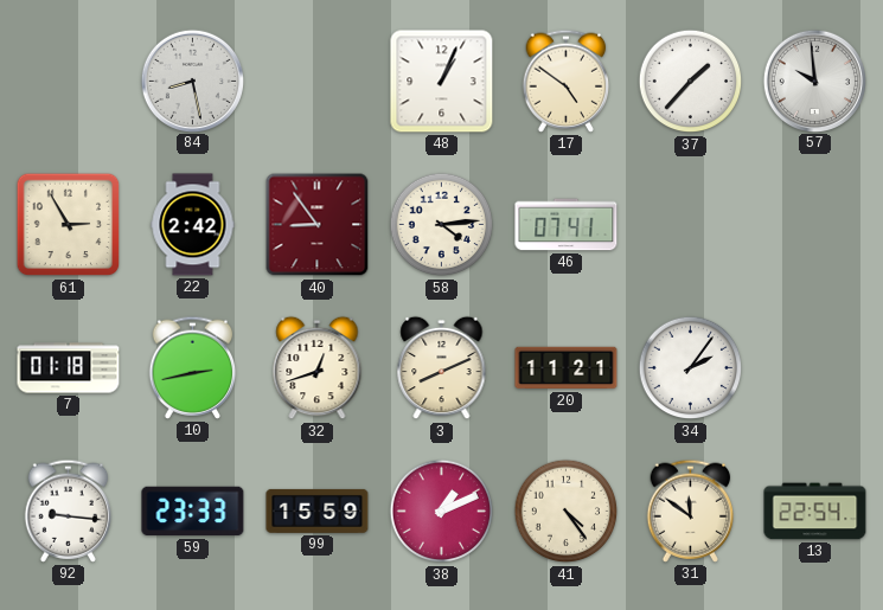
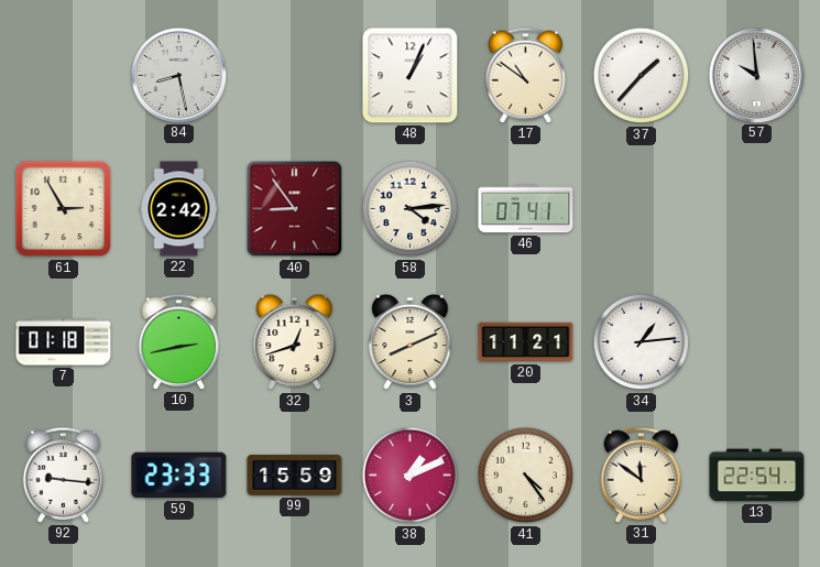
17: 4:51 -> 10:51 (526, 75)
34: 2:06 -> 1:14 (642, 342)
